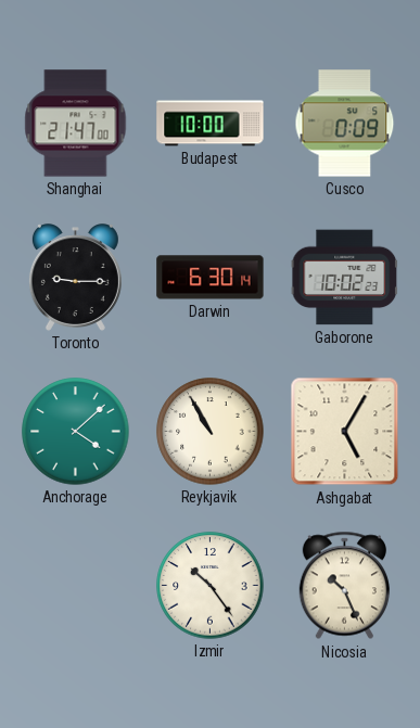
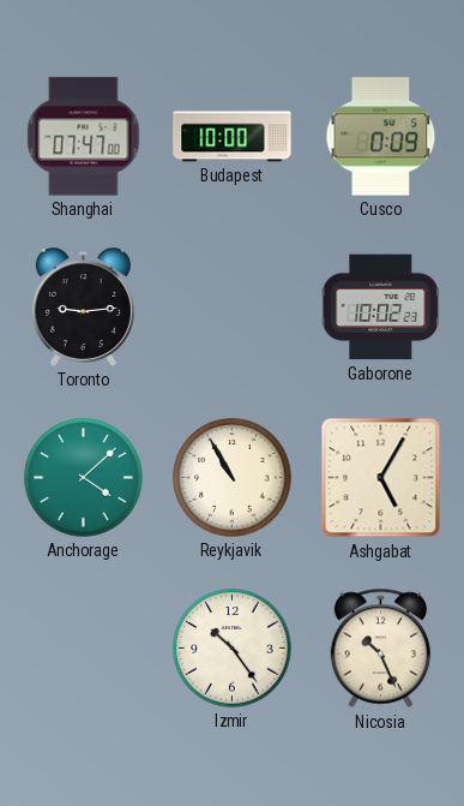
Shanghai: 21:47 -> 07:47 (84, 137)
Toronto: 9:15 -> 9:14 (83, 308)
Darwin: 6:30 -> none (211, 278)
